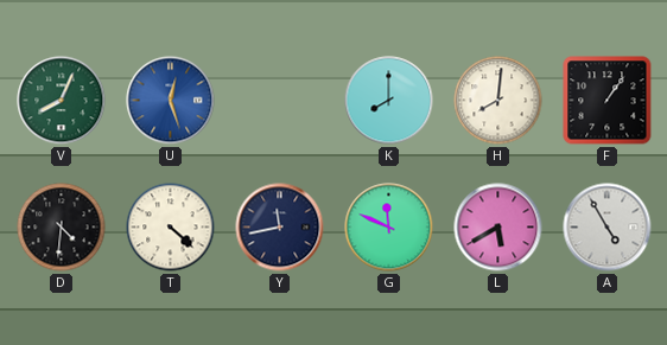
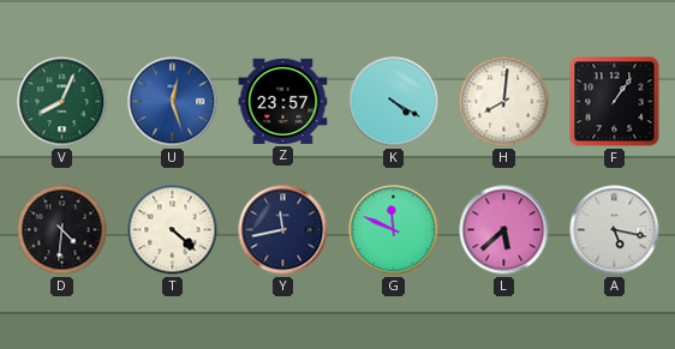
Z: none -> 23:57 (283, 101)
K: 8:00 -> 4:20 (394, 102)
L: 5:40 -> 5:38 (504, 230)
A: 4:55 -> 5:17 (615, 230)
